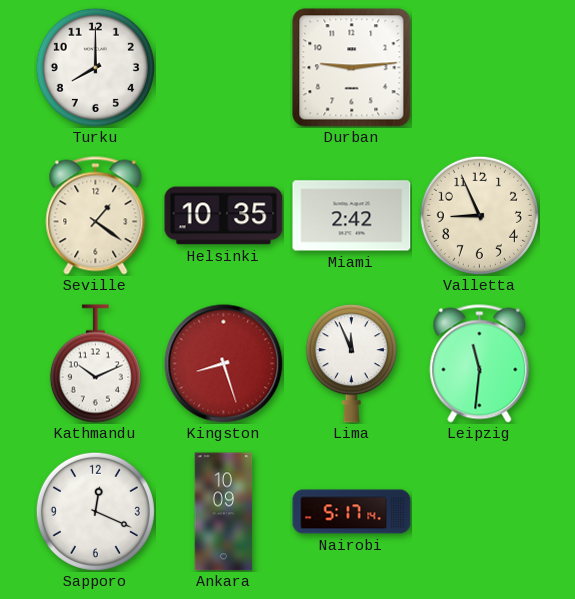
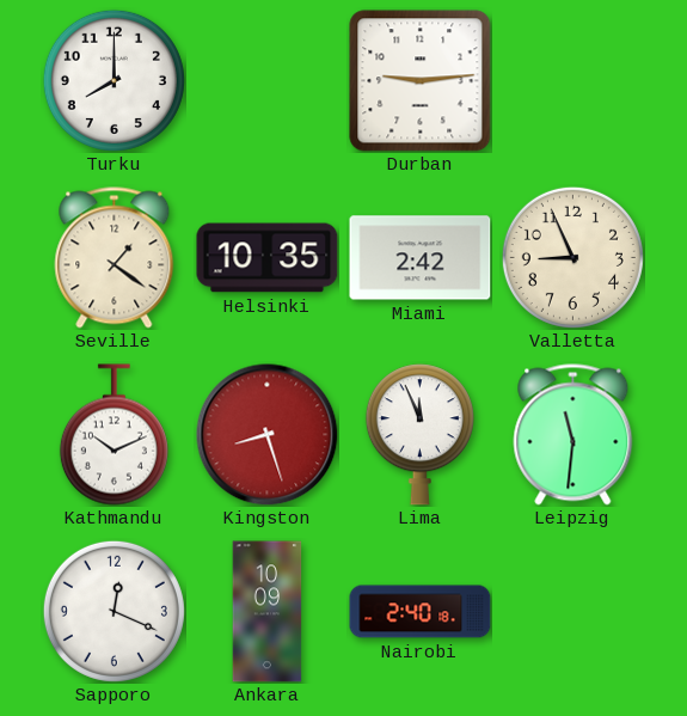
Nairobi: 5:17 -> 2:40 (421, 612)
